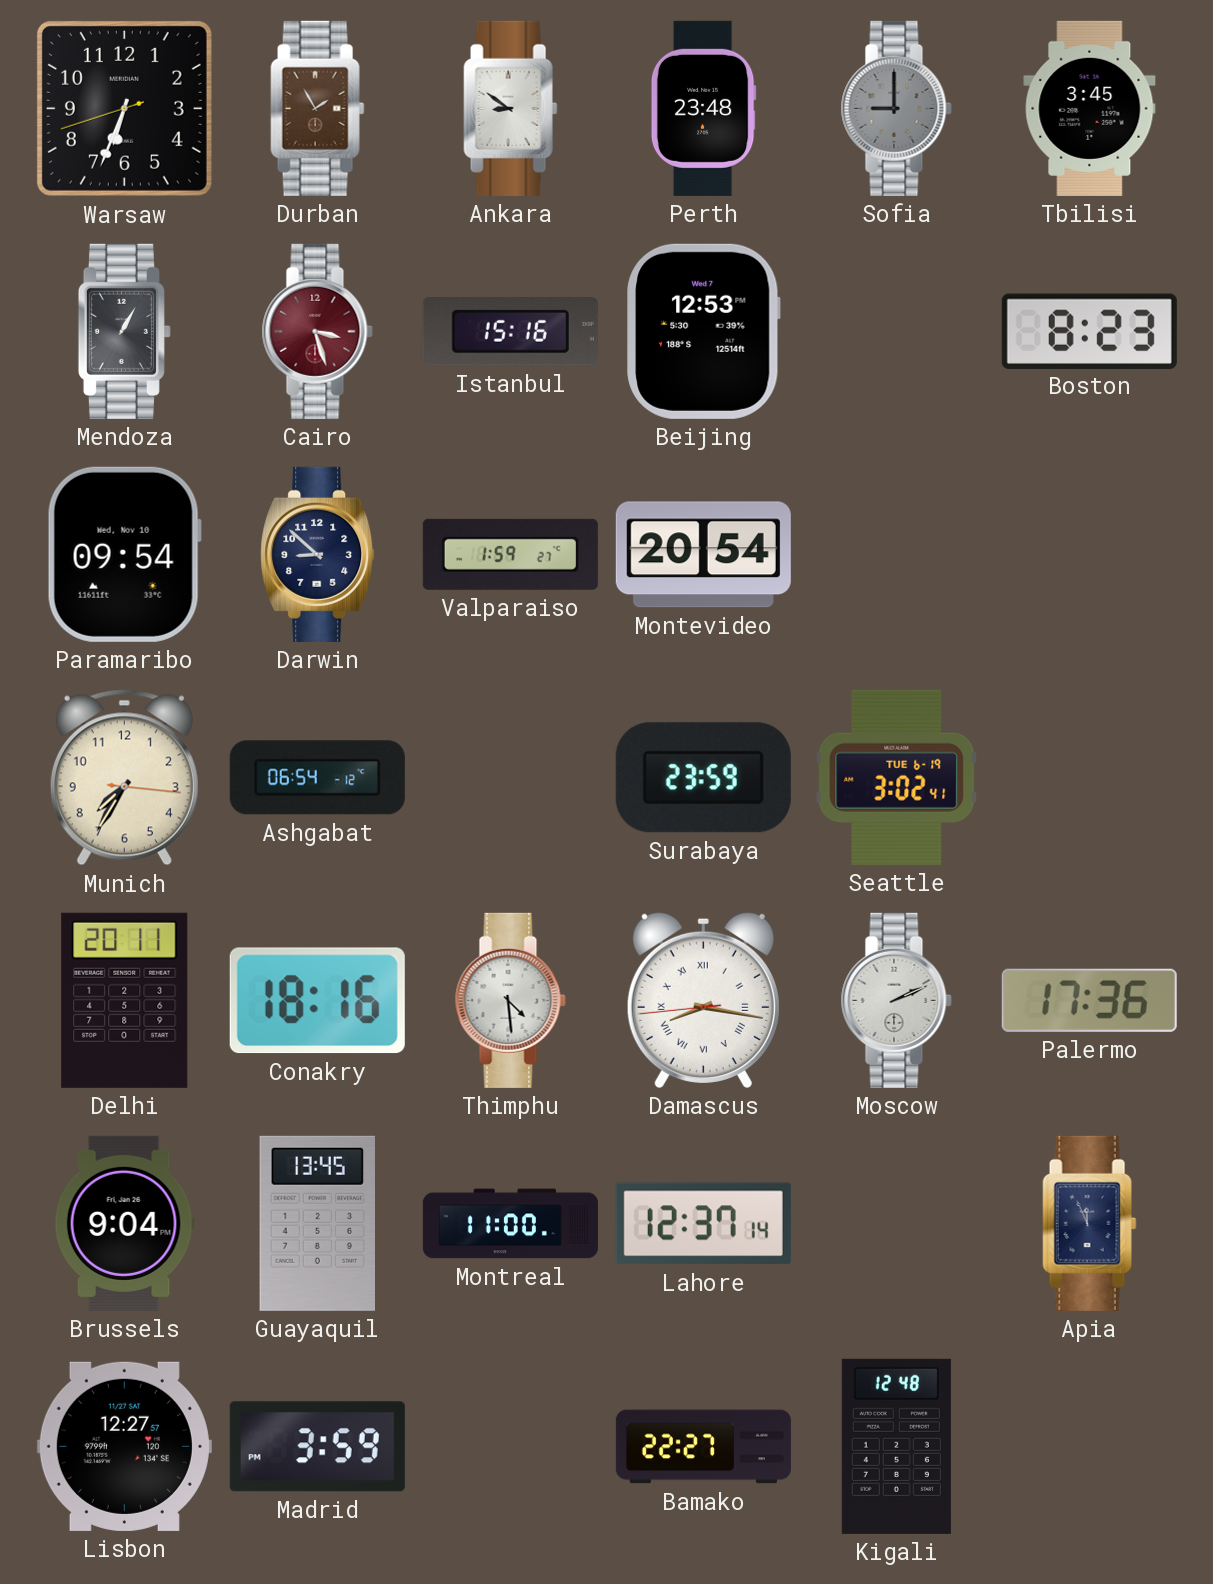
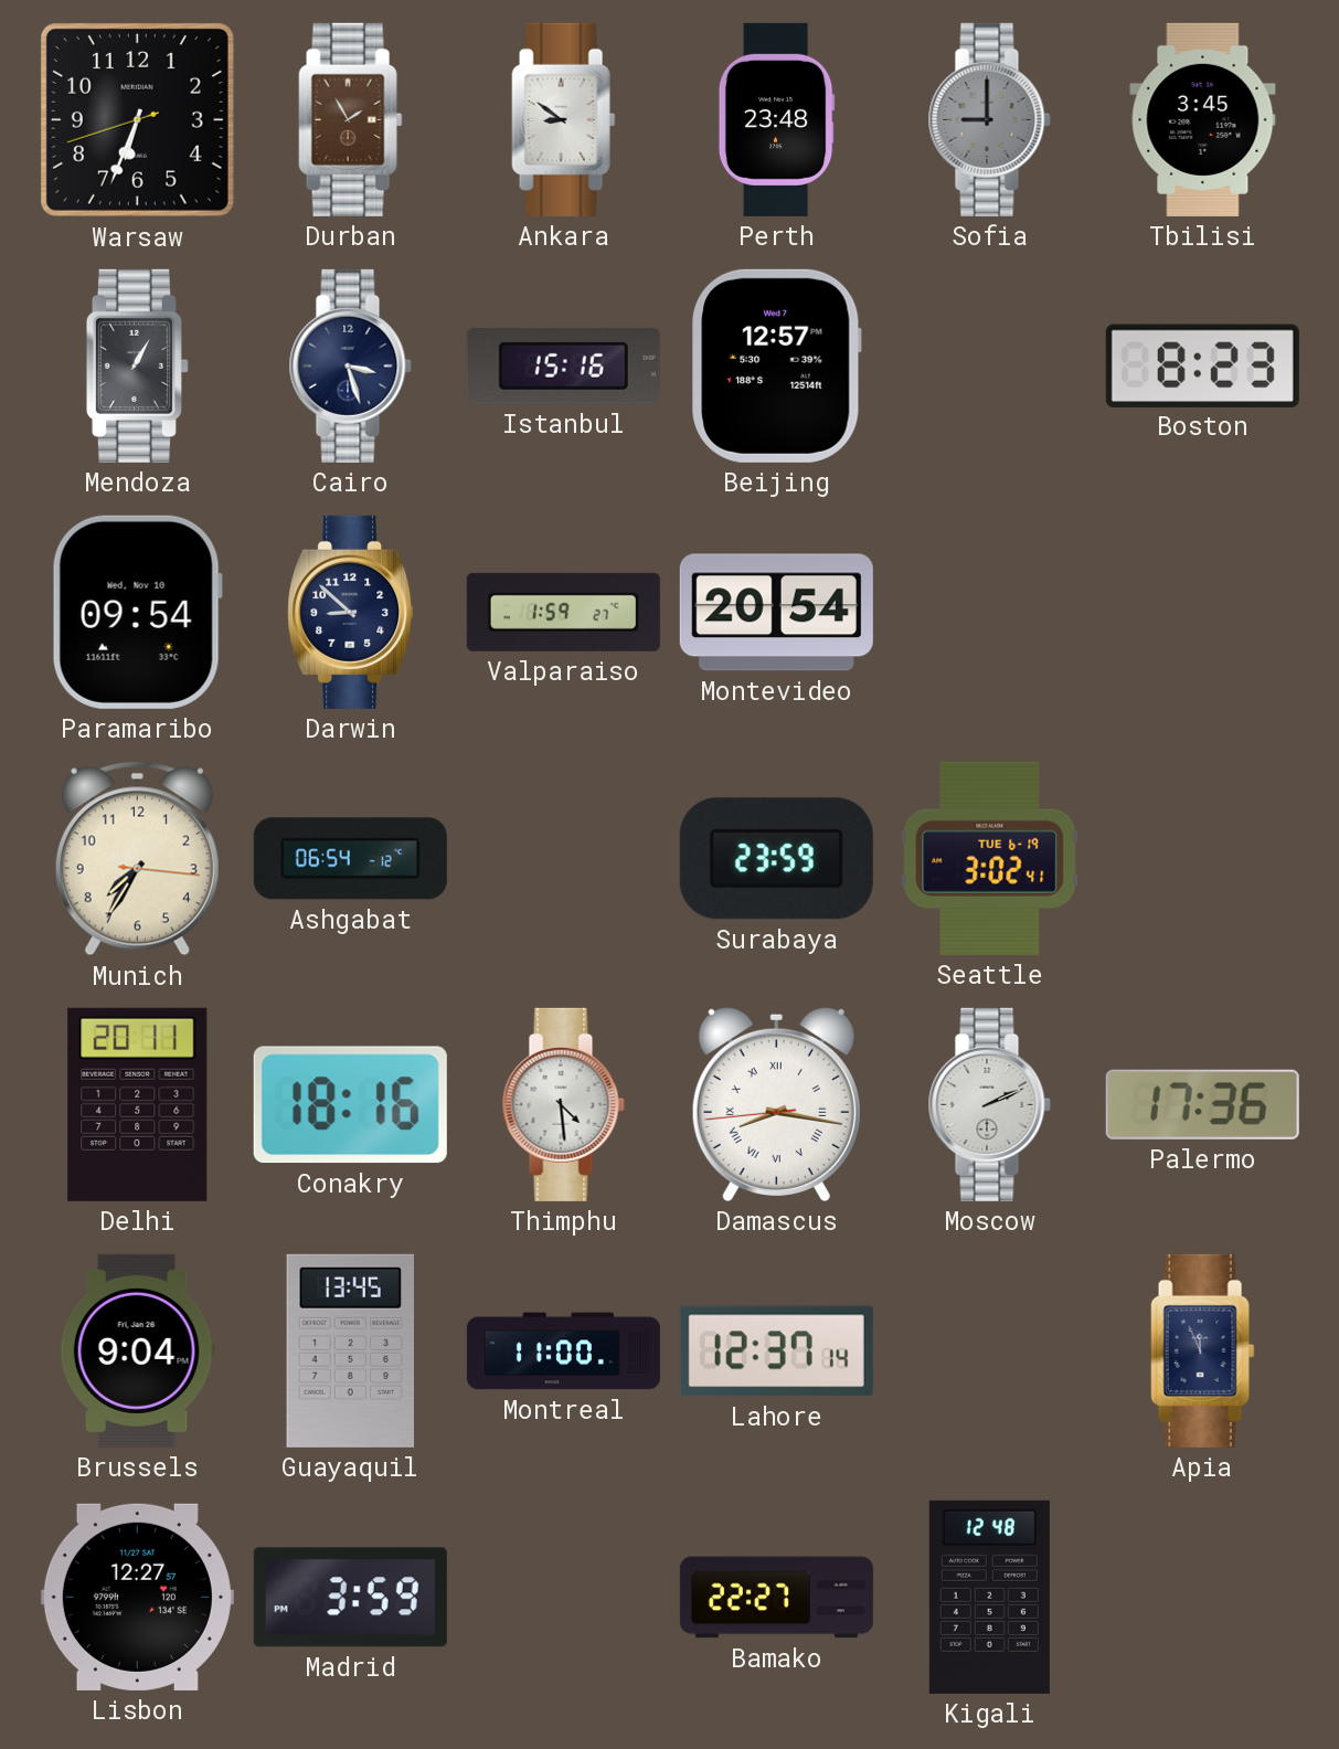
Cairo dial: burgundy -> navy (350, 365)
Beijing: 12:53 -> 12:57 (777, 365)
